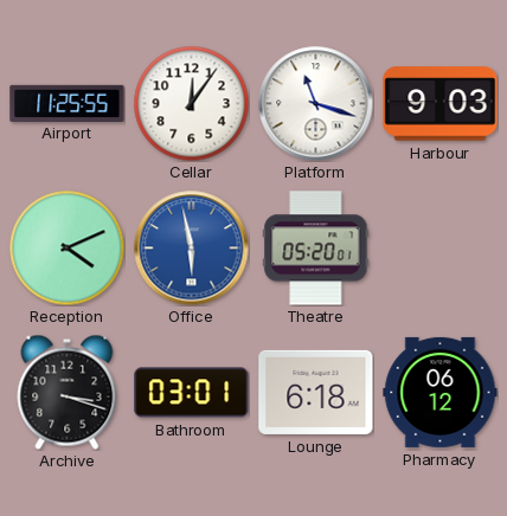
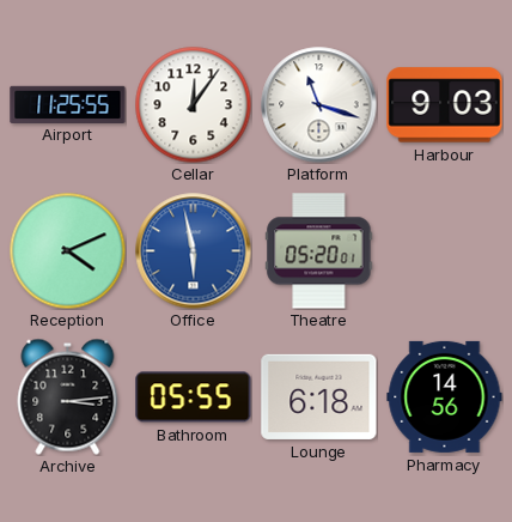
Archive: 3:18 -> 3:14 (68, 396)
Bathroom: 03:01 -> 05:55 (194, 397)
Pharmacy: 06:12 -> 14:56 (445, 396)
